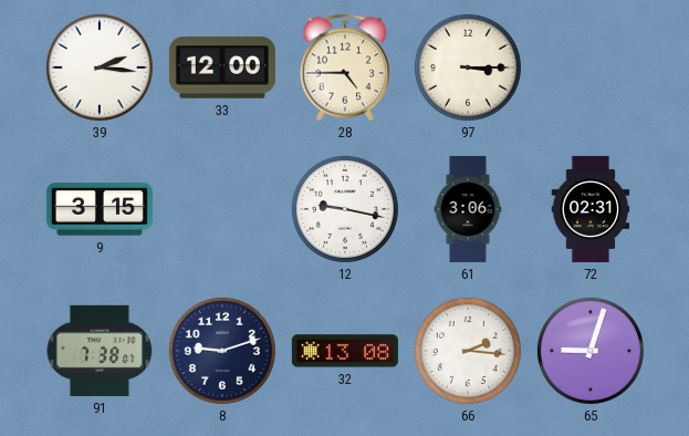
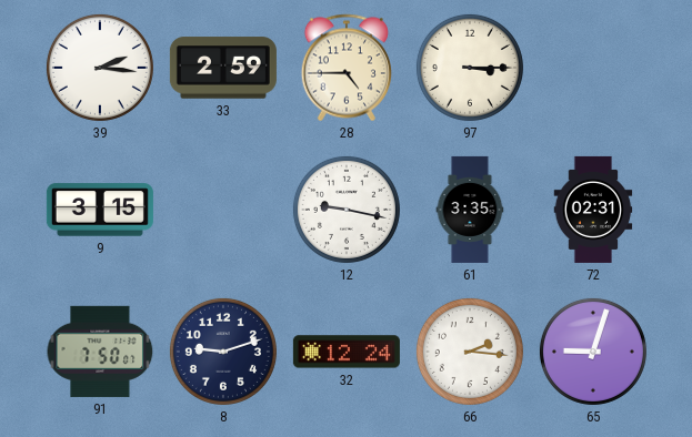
33: 12:00 -> 2:59 (223, 68)
61: 3:06 -> 3:35 (470, 210)
91: 7:38 -> 7:50 (100, 352)
32: 13:08 -> 12:24 (347, 352)
